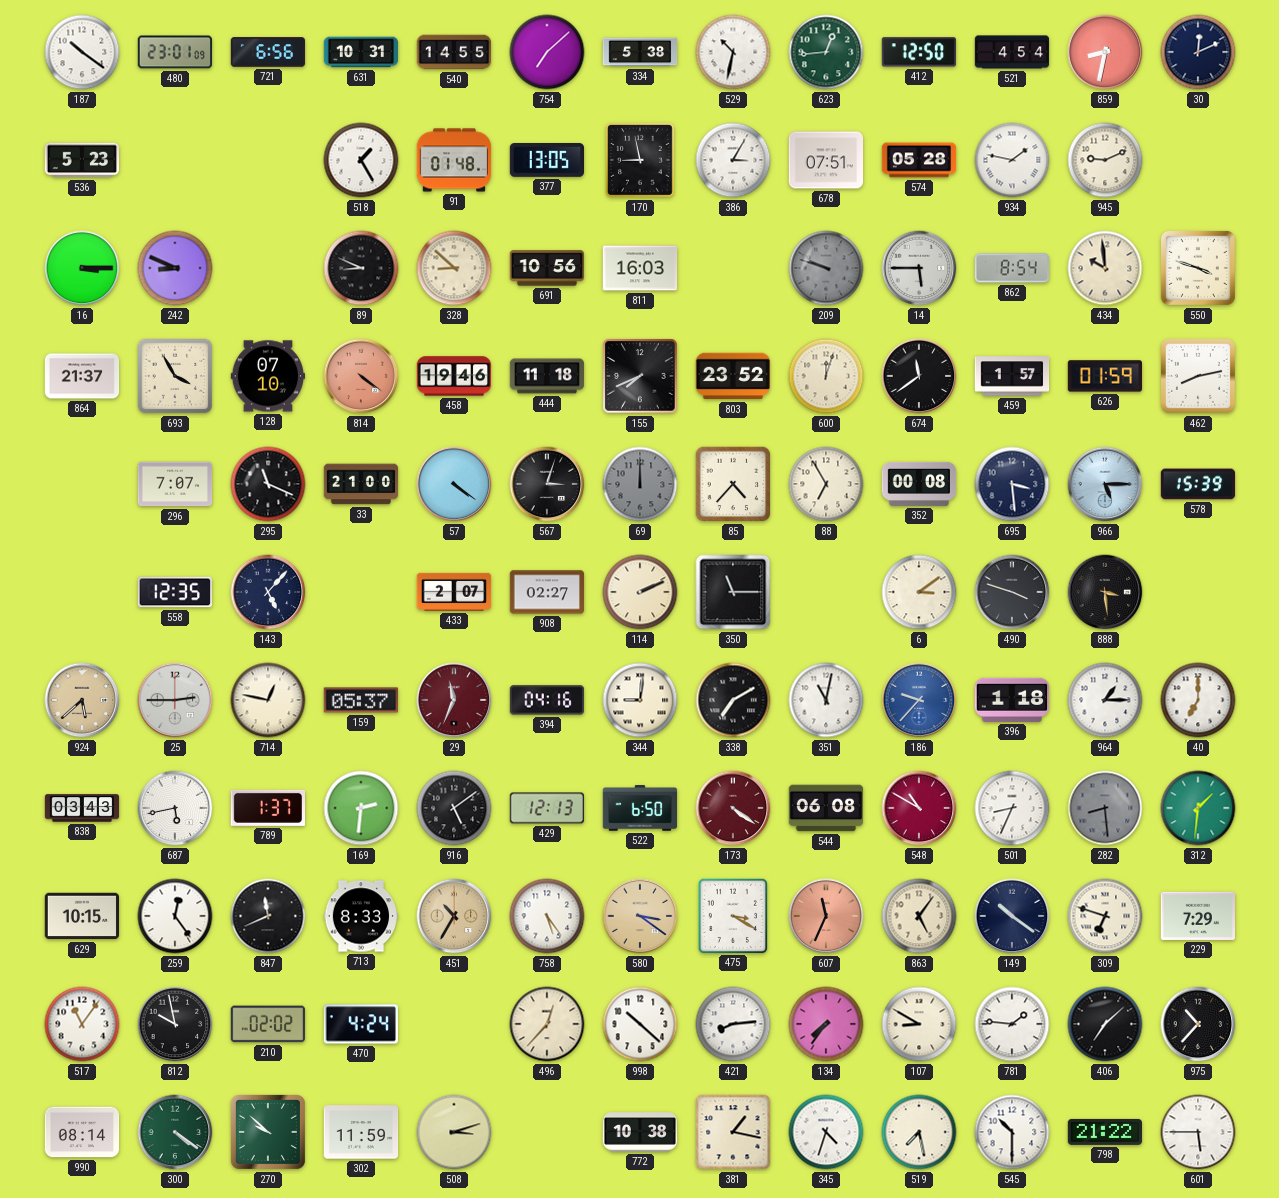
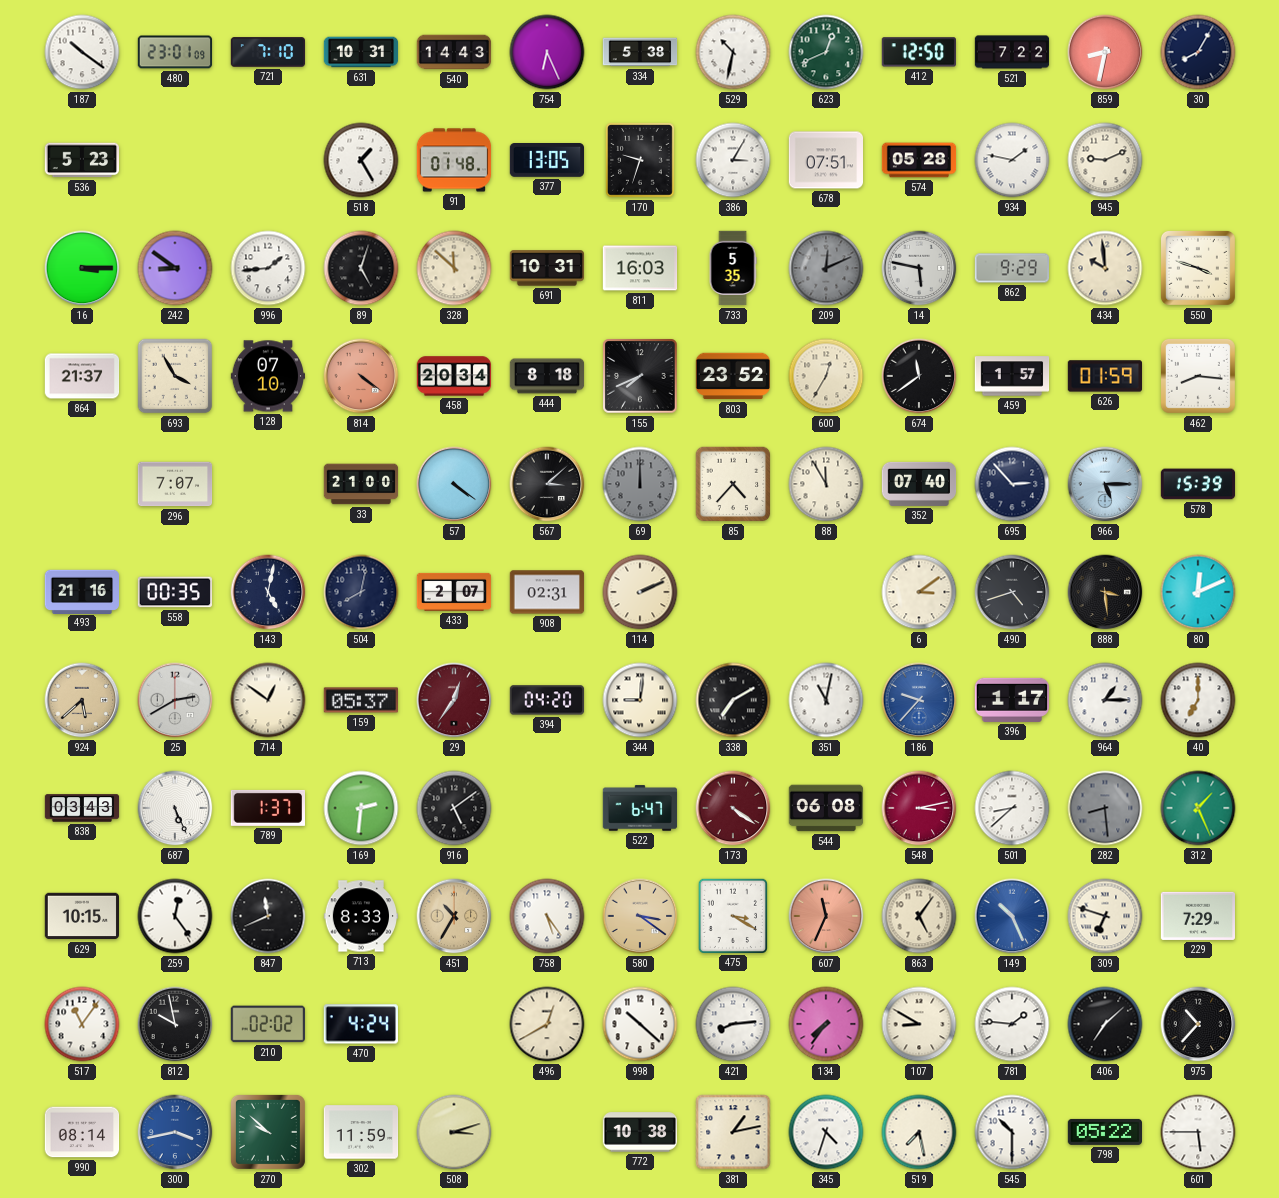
721: 6:56 -> 7:10 (268, 52)
540: 14:55 -> 14:43 (454, 52)
754: 7:08 -> 6:26 (547, 52)
623: 12:44 -> 12:41 (826, 52)
521: 4:54 -> 7:22 (1012, 52)
30: 12:11 -> 8:05 (1198, 52)
170: 8:58 -> 9:33 (641, 161)
242: 8:49 -> 8:51 (175, 268)
996: none -> 1:44 (268, 268)
89: 8:49 -> 5:03 (361, 268)
328: 8:52 -> 11:52 (454, 268)
691: 10:56 -> 10:31 (547, 268)
733: none -> 5:35 (733, 268)
209: 9:48 -> 12:11 (826, 268)
14: 5:45 -> 5:47 (919, 268)
862: 8:54 -> 9:29 (1012, 268)
458: 19:46 -> 20:34 (454, 376)
444: 11:18 -> 8:18 (547, 376)
600: 12:03 -> 12:35 (826, 376)
462: 8:13 -> 8:16 (1198, 376)
295: 11:19 -> none (268, 484)
567: 3:03 -> 3:08 (547, 484)
88: 6:55 -> 11:55 (826, 484)
352: 00:08 -> 07:40 (919, 484)
695: 3:29 -> 2:53 (1012, 484)
493: none -> 21:16 (82, 591)
558: 12:35 -> 00:35 (175, 592)
143: 5:07 -> 5:02 (268, 592)
504: none -> 8:02 (361, 592)
908: 02:27 -> 02:31 (547, 592)
350: 11:15 -> none (733, 592)
490: 3:48 -> 4:42 (1012, 592)
80: none -> 12:11 (1198, 592)
25: 2:45 -> 2:40 (175, 700)
714: 12:47 -> 12:51 (268, 700)
29: 11:34 -> 12:36 (454, 700)
394: 04:16 -> 04:20 (547, 700)
396: 1:18 -> 1:17 (1011, 700)
687: 5:43 -> 5:26 (175, 808)
429: 12:13 -> none (547, 808)
522: 6:50 -> 6:47 (640, 808)
548: 10:50 -> 3:13 (919, 808)
501: 8:34 -> 8:38 (1012, 808)
312: 1:31 -> 1:26 (1198, 808)
149: 10:21 -> 10:26 (1012, 916)
149 dial: navy -> blue (1012, 916)
496: 12:37 -> 12:40 (547, 1024)
300: 4:21 -> 3:43 (175, 1132)
300 dial: green -> blue (175, 1132)
381: 1:17 -> 1:13 (733, 1132)
798: 21:22 -> 05:22 (1104, 1132)
